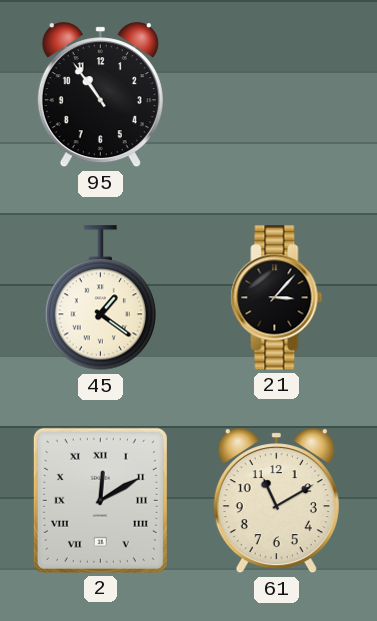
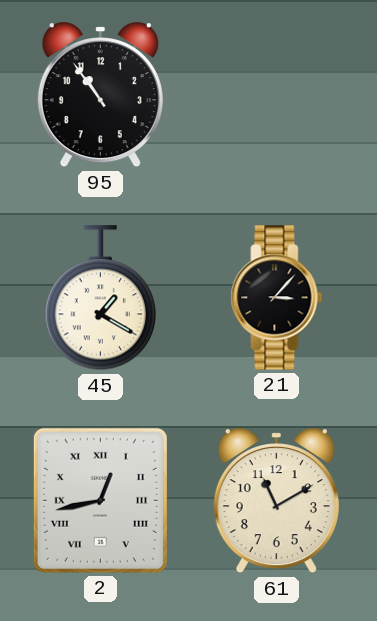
45: 1:21 -> 1:20 (100, 298)
2: 12:10 -> 12:43 (100, 500)
